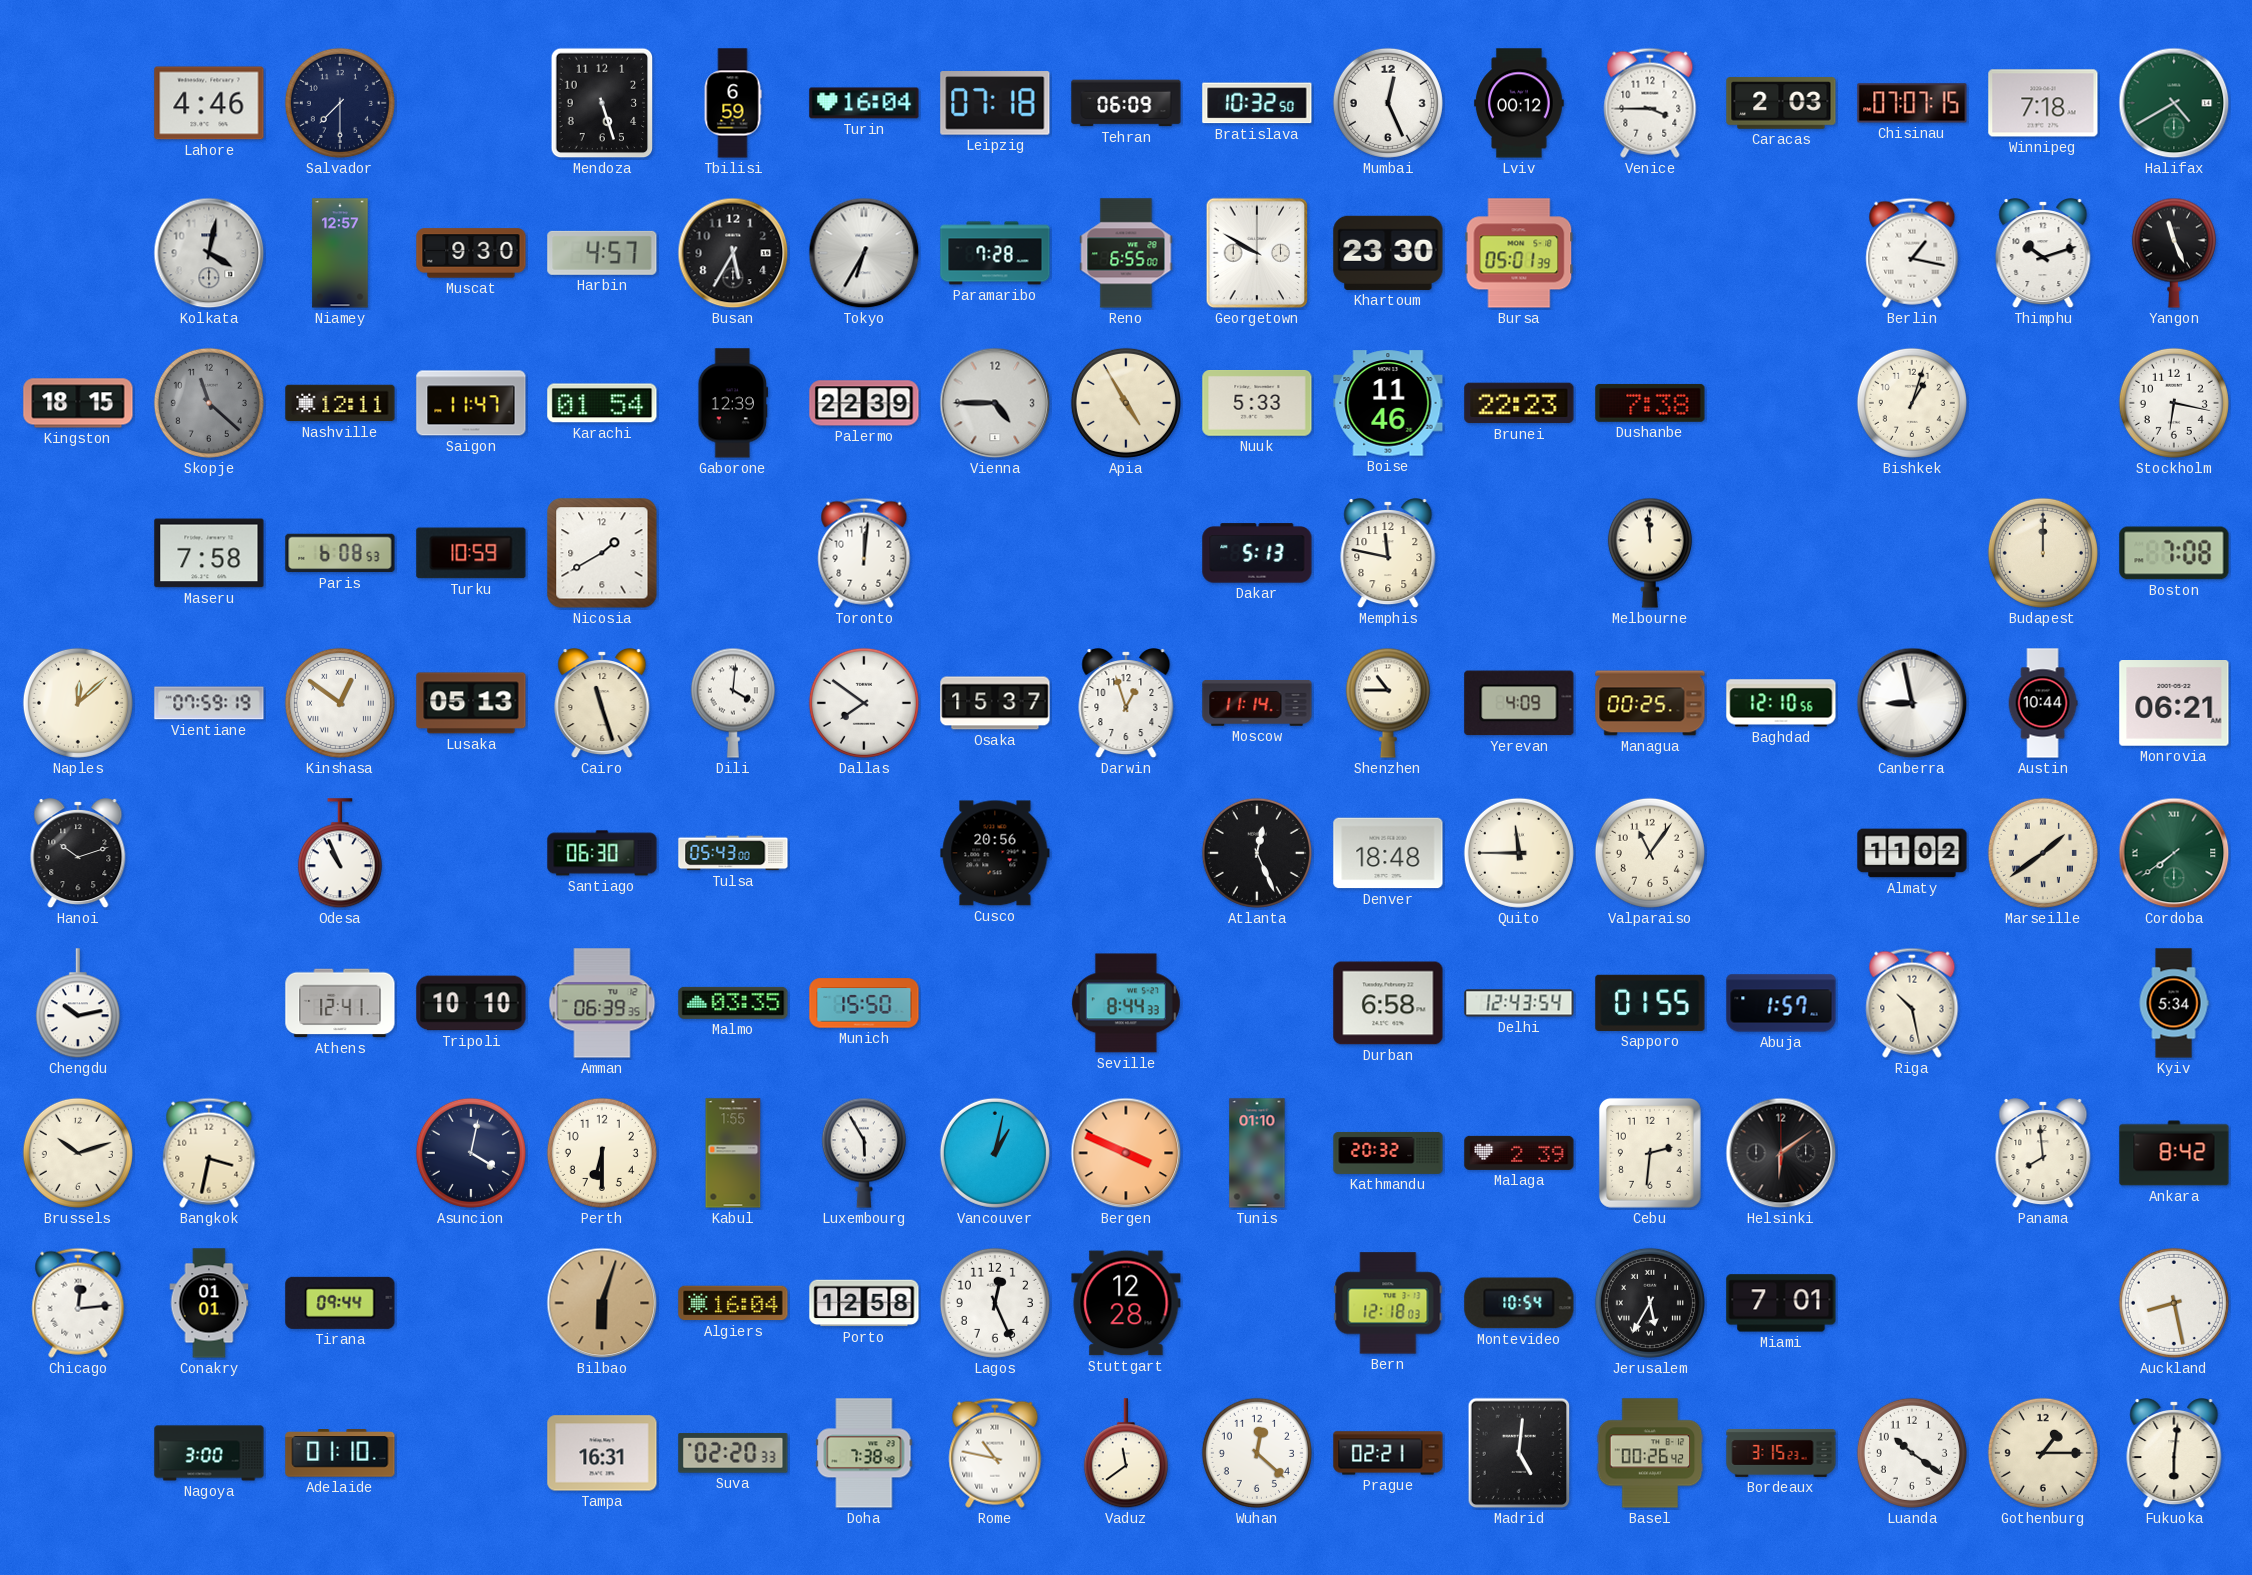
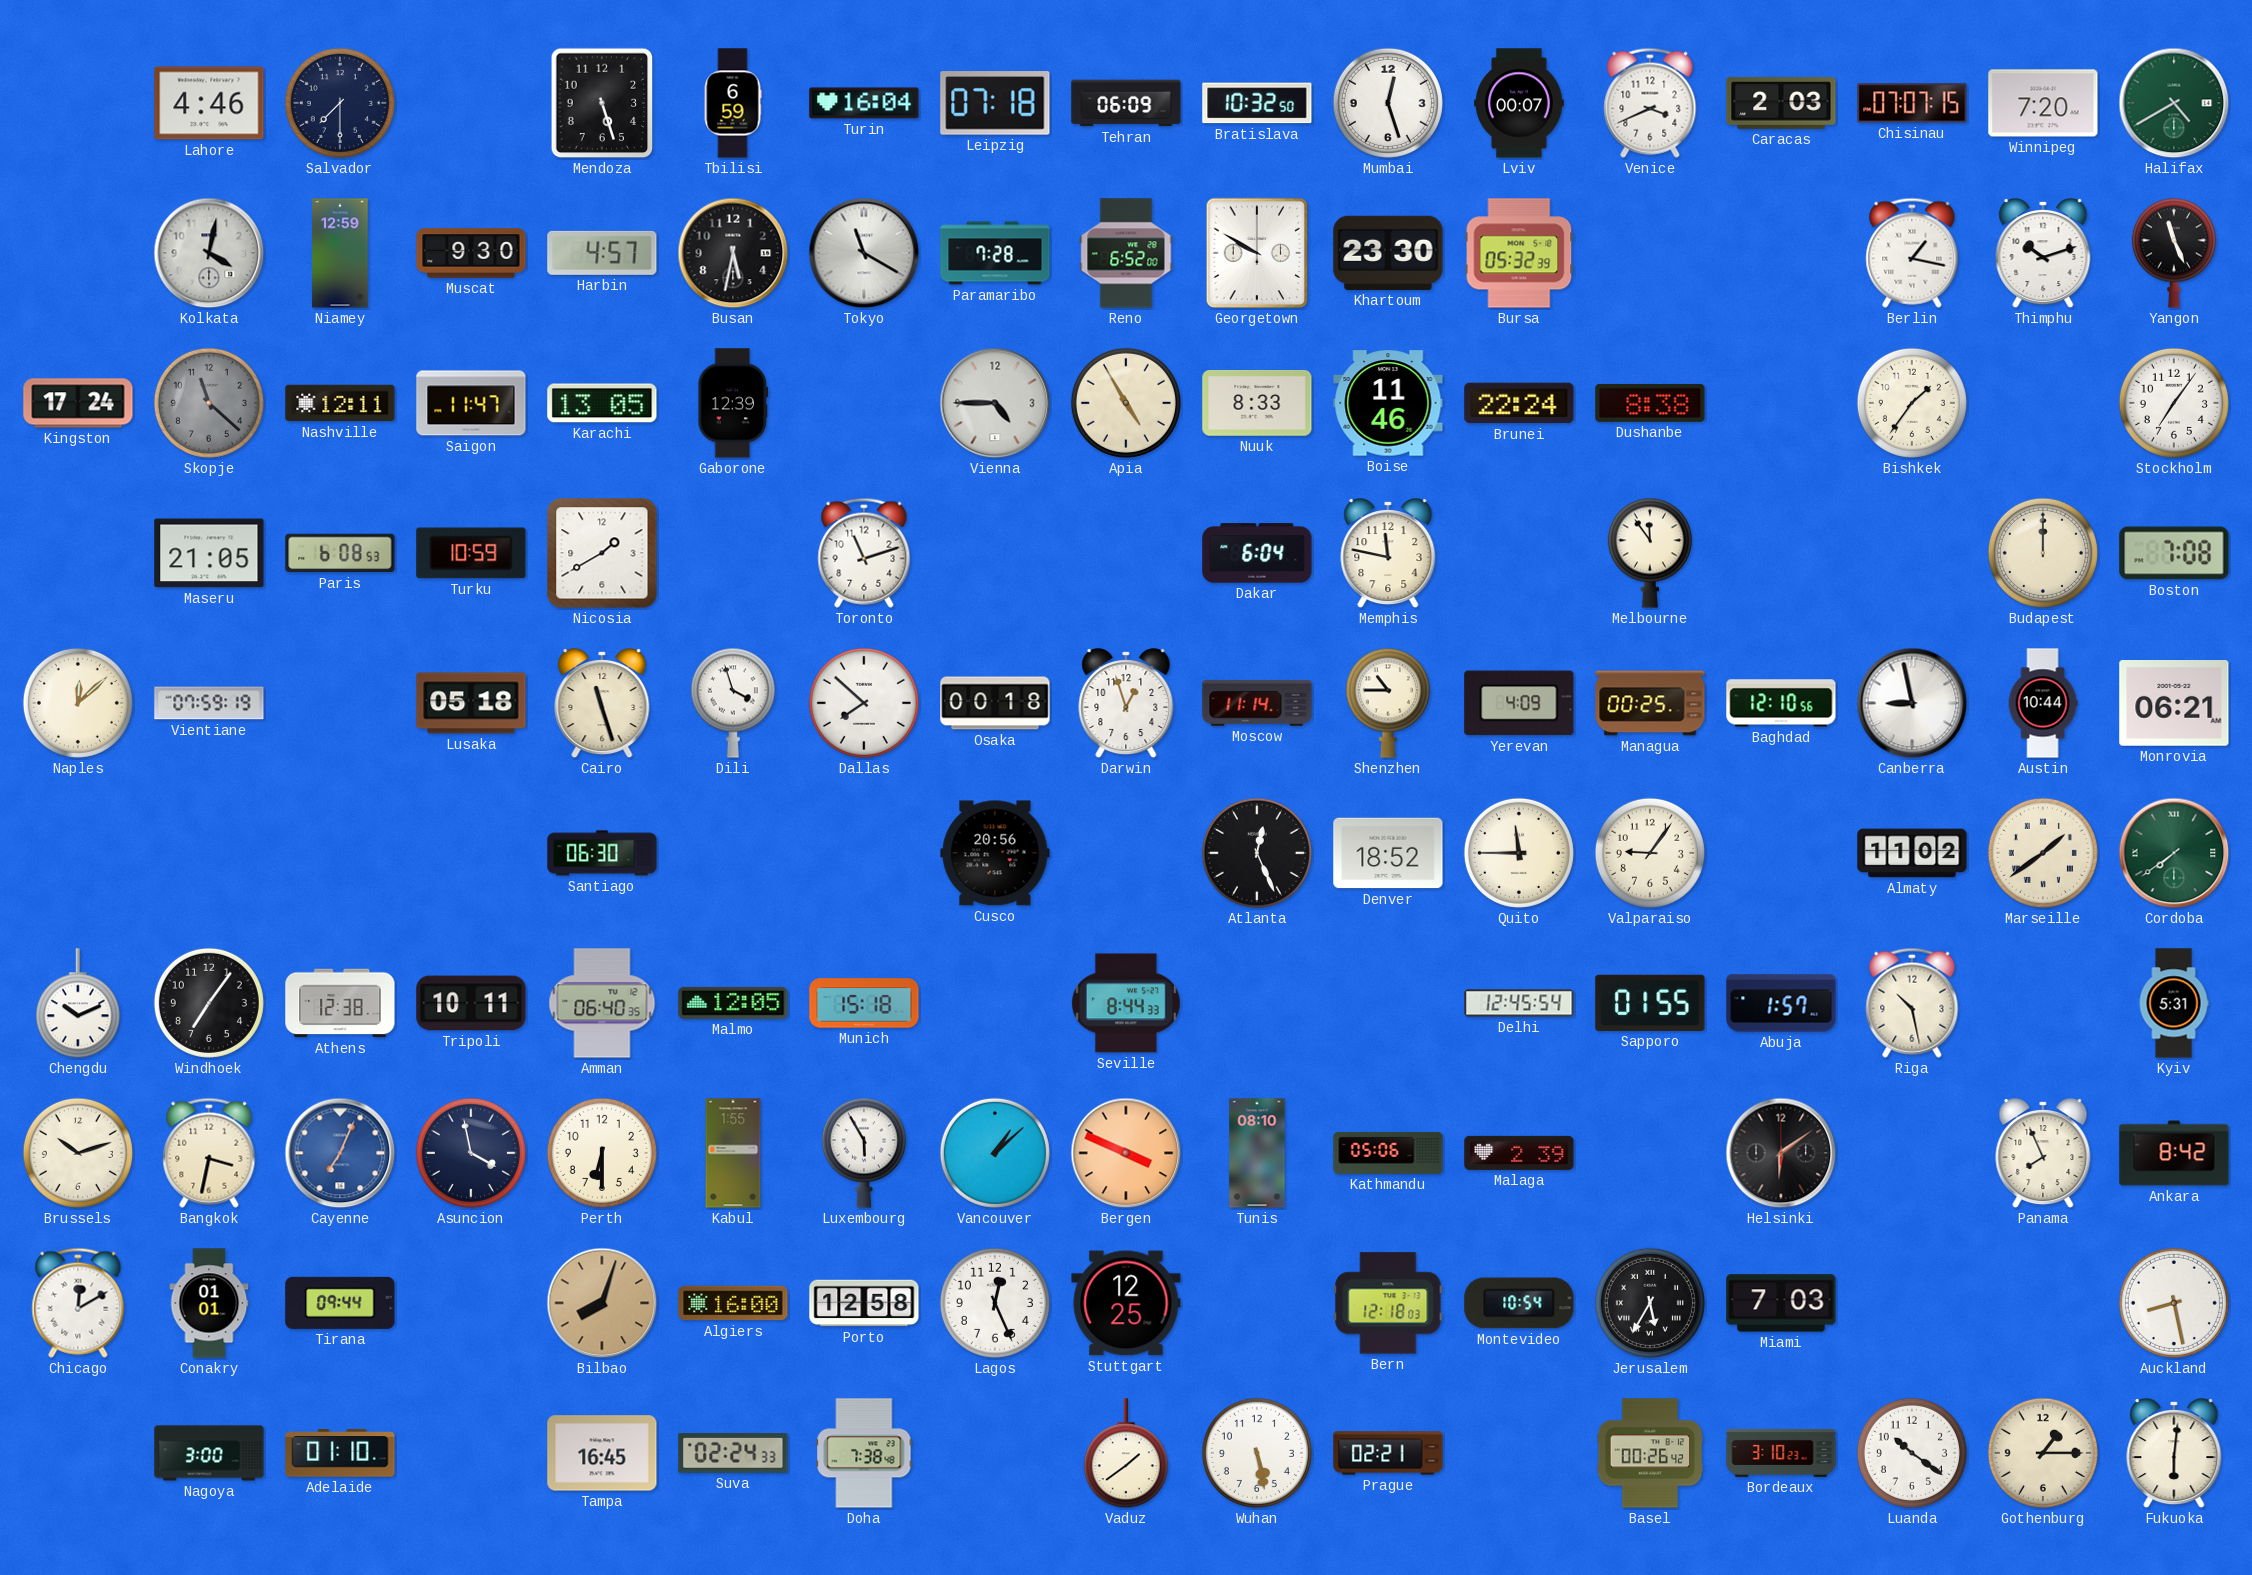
Mumbai: 12:26 -> 12:27 (1388, 103)
Lviv: 00:12 -> 00:07 (1519, 103)
Venice: 3:45 -> 3:41 (1650, 103)
Winnipeg: 7:18 -> 7:20 (2043, 103)
Niamey: 12:57 -> 12:59 (340, 253)
Busan: 5:35 -> 5:32 (733, 253)
Tokyo: 6:35 -> 11:20 (864, 253)
Reno: 6:55 -> 6:52 (1126, 253)
Bursa: 05:01 -> 05:32 (1519, 253)
Kingston: 18:15 -> 17:24 (78, 403)
Karachi: 01:54 -> 13:05 (602, 403)
Palermo: 22:39 -> none (864, 403)
Nuuk: 5:33 -> 8:33 (1257, 404)
Brunei: 22:23 -> 22:24 (1519, 403)
Dushanbe: 7:38 -> 8:38 (1650, 403)
Bishkek: 1:03 -> 1:36 (1912, 403)
Stockholm: 6:17 -> 7:06 (2174, 403)
Maseru: 7:58 -> 21:05 (209, 553)
Toronto: 12:01 -> 11:12 (864, 553)
Dakar: 5:13 -> 6:04 (1257, 553)
Melbourne: 11:59 -> 11:54 (1650, 553)
Kinshasa: 12:51 -> none (340, 703)
Lusaka: 05:13 -> 05:18 (471, 703)
Dili: 4:01 -> 3:57 (733, 703)
Dallas: 7:51 -> 7:52 (864, 703)
Osaka: 15:37 -> 00:18 (995, 703)
Hanoi: 10:12 -> none (78, 854)
Odesa: 10:56 -> none (340, 854)
Tulsa: 05:43 -> none (733, 853)
Denver: 18:48 -> 18:52 (1388, 853)
Valparaiso: 11:06 -> 9:06 (1650, 853)
Chengdu: 10:13 -> 10:11 (78, 1004)
Windhoek: none -> 7:06 (209, 1003)
Athens: 12:41 -> 12:38 (340, 1003)
Tripoli: 10:10 -> 10:11 (471, 1003)
Amman: 06:39 -> 06:40 (602, 1003)
Malmo: 03:35 -> 12:05 (733, 1003)
Munich: 15:50 -> 15:18 (864, 1003)
Durban: 6:58 -> none (1388, 1003)
Delhi: 12:43 -> 12:45 (1519, 1003)
Kyiv: 5:34 -> 5:31 (2174, 1003)
Cayenne: none -> 7:04 (340, 1153)
Asuncion: 4:02 -> 3:58 (471, 1153)
Vancouver: 1:02 -> 1:08 (995, 1153)
Tunis: 01:10 -> 08:10 (1257, 1153)
Kathmandu: 20:32 -> 05:06 (1388, 1153)
Cebu: 2:31 -> none (1650, 1153)
Panama: 7:59 -> 7:56 (2043, 1154)
Chicago: 12:14 -> 12:10 (78, 1303)
Bilbao: 6:03 -> 8:03 (602, 1303)
Algiers: 16:04 -> 16:00 (733, 1303)
Stuttgart: 12:28 -> 12:25 (1126, 1303)
Miami: 7:01 -> 7:03 (1781, 1303)
Tampa: 16:31 -> 16:45 (602, 1453)
Suva: 02:20 -> 02:24 (733, 1454)
Rome: 10:47 -> none (995, 1453)
Vaduz: 11:39 -> 1:39 (1126, 1454)
Wuhan: 12:22 -> 5:28 (1257, 1453)
Madrid: 5:01 -> none (1519, 1453)
Bordeaux: 3:15 -> 3:10 (1781, 1453)
